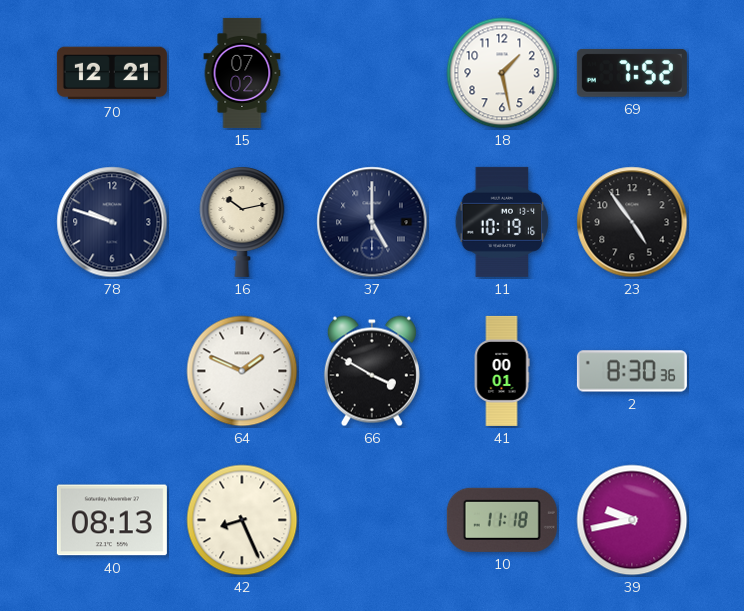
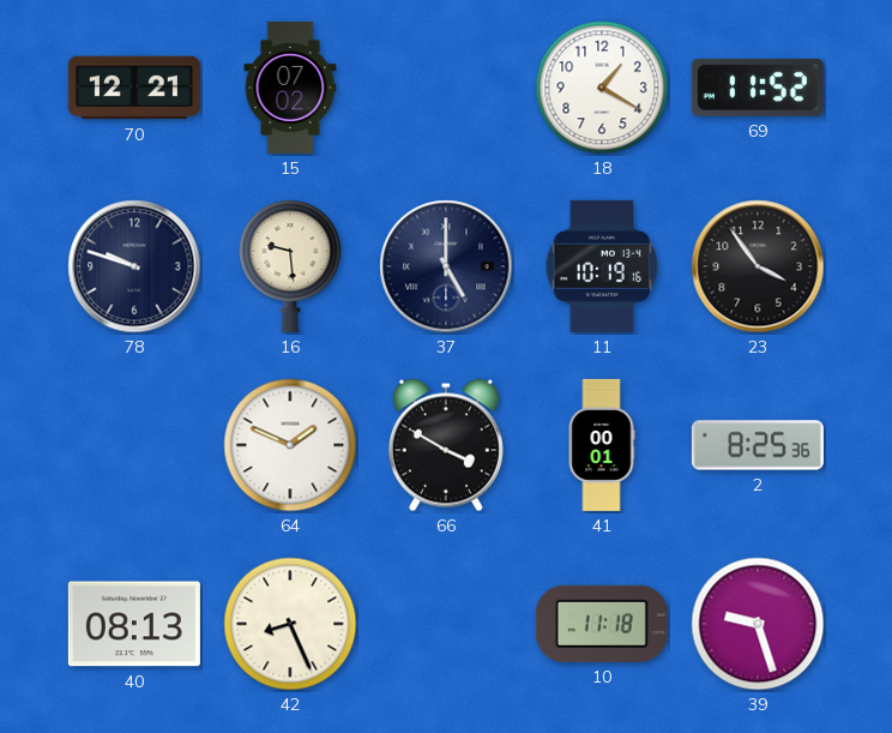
18: 1:28 -> 1:20 (602, 88)
69: 7:52 -> 11:52 (758, 88)
16: 10:13 -> 9:29 (290, 266)
23: 4:54 -> 3:54 (758, 266)
2: 8:30 -> 8:25 (758, 445)
39: 9:43 -> 9:27 (758, 624)
